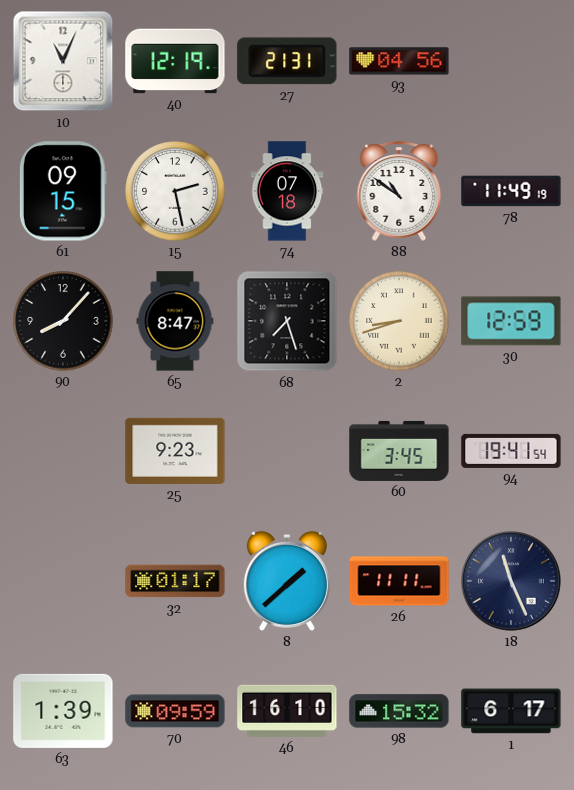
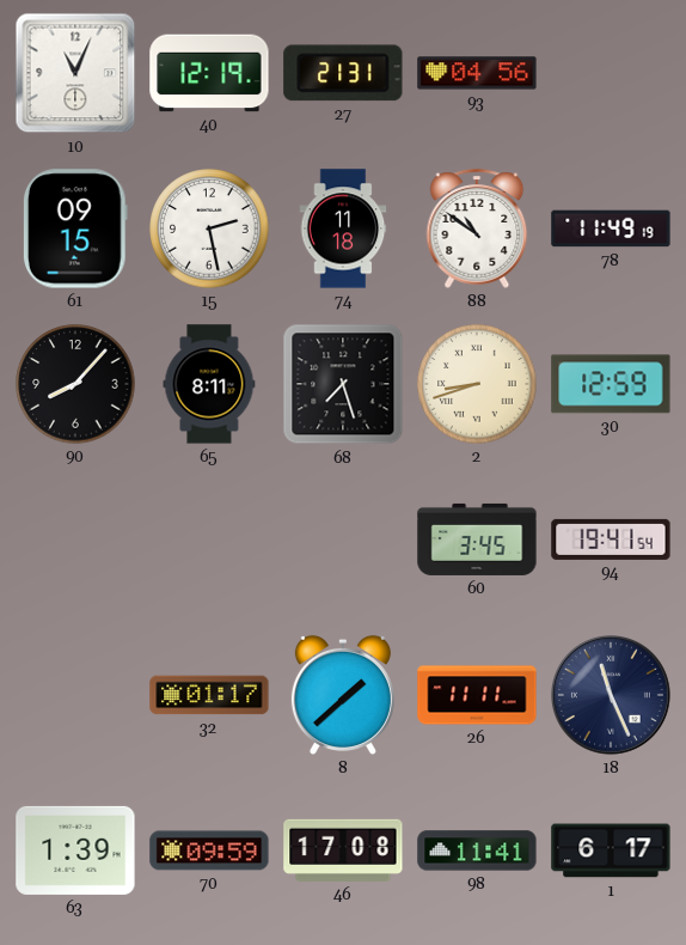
74: 07:18 -> 11:18 (343, 228)
65: 8:47 -> 8:11 (209, 384)
25: 9:23 -> none (175, 451)
46: 16:10 -> 17:08 (343, 850)
98: 15:32 -> 11:41 (477, 850)
